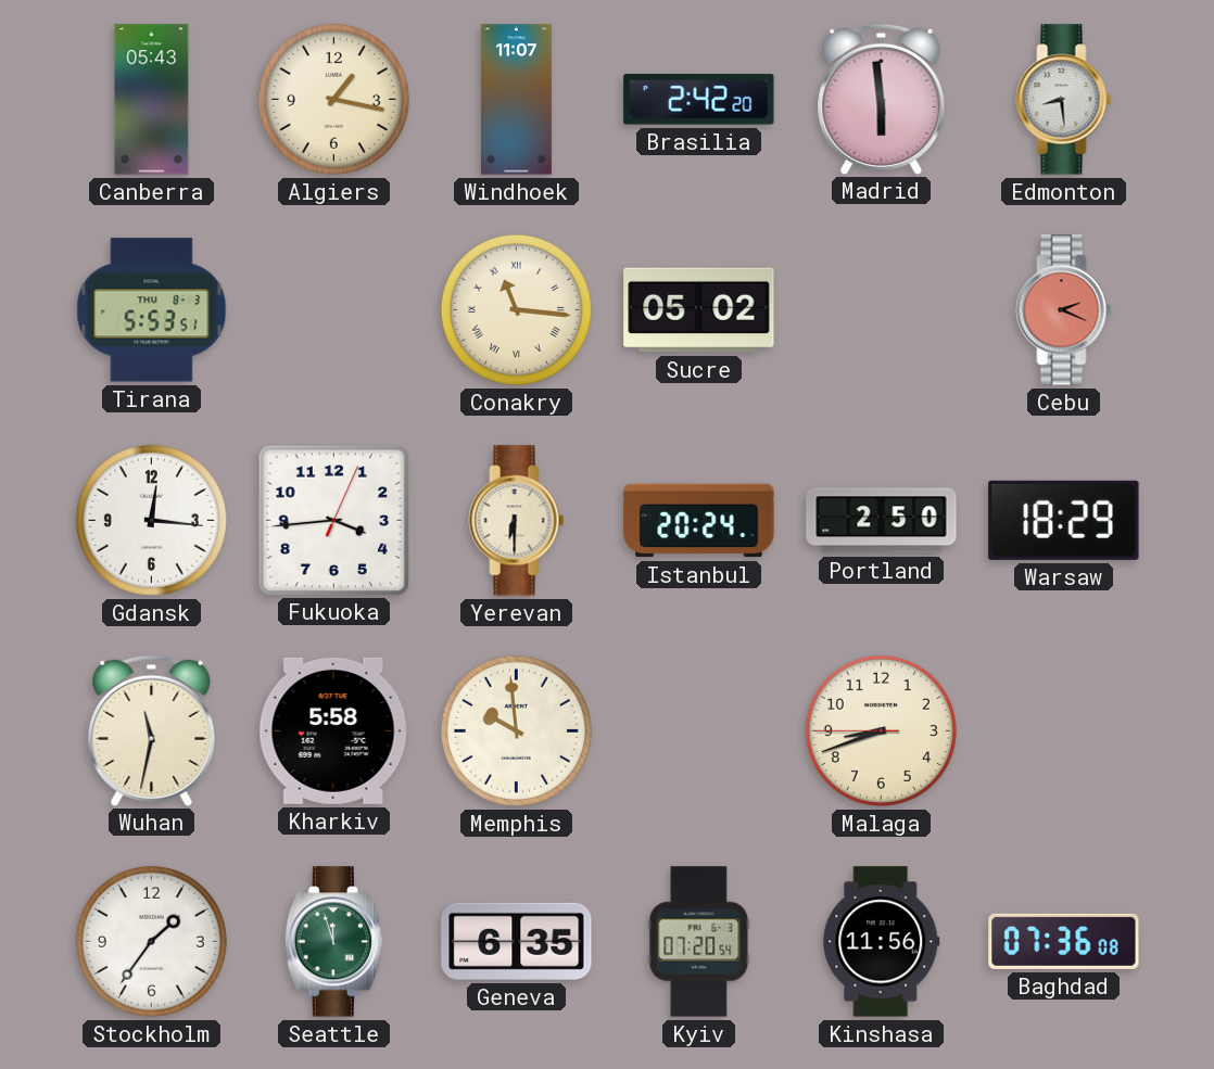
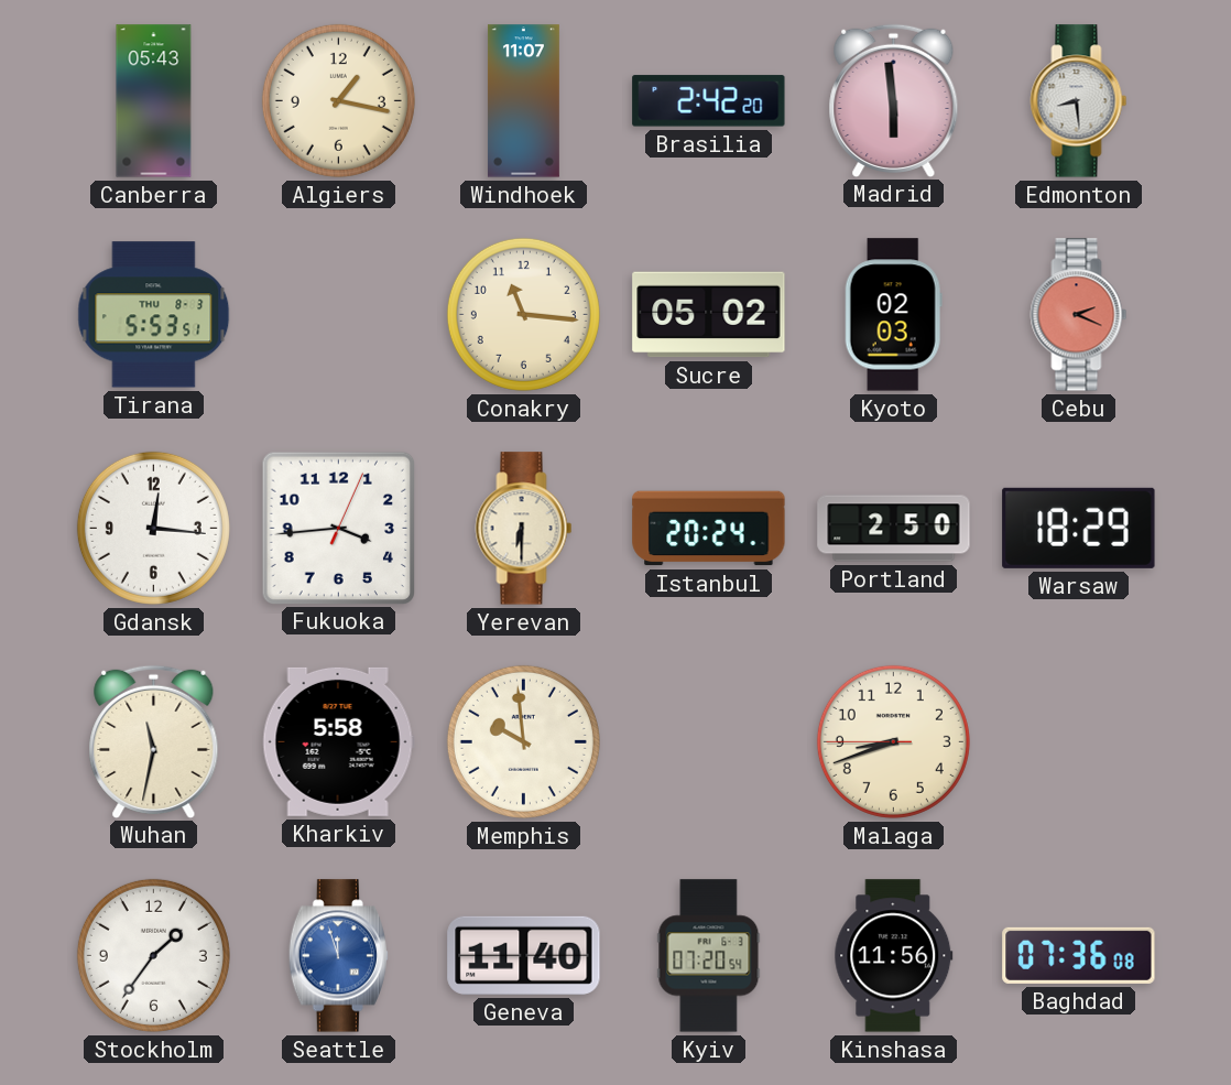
Conakry numerals: Roman -> Arabic (523, 314)
Kyoto: none -> 02:03 (893, 315)
Seattle dial: green -> blue (338, 956)
Geneva: 6:35 -> 11:40 (524, 955)
